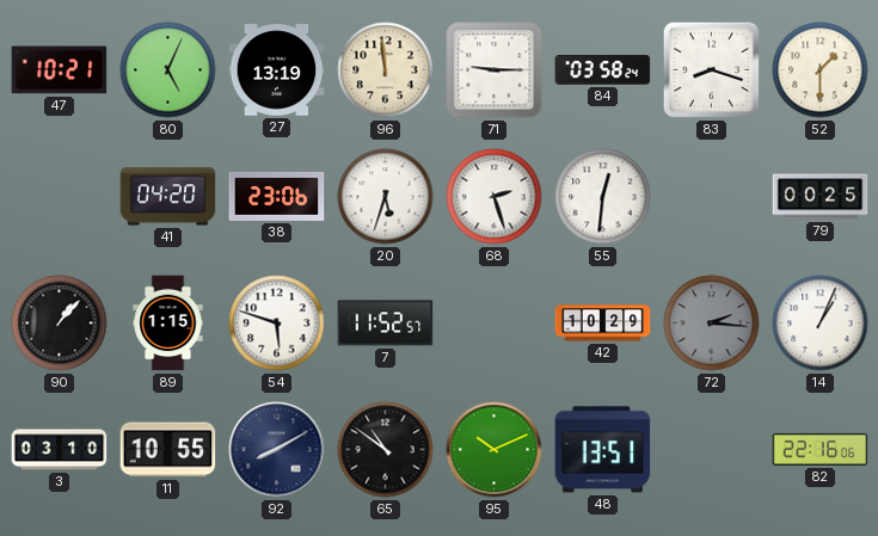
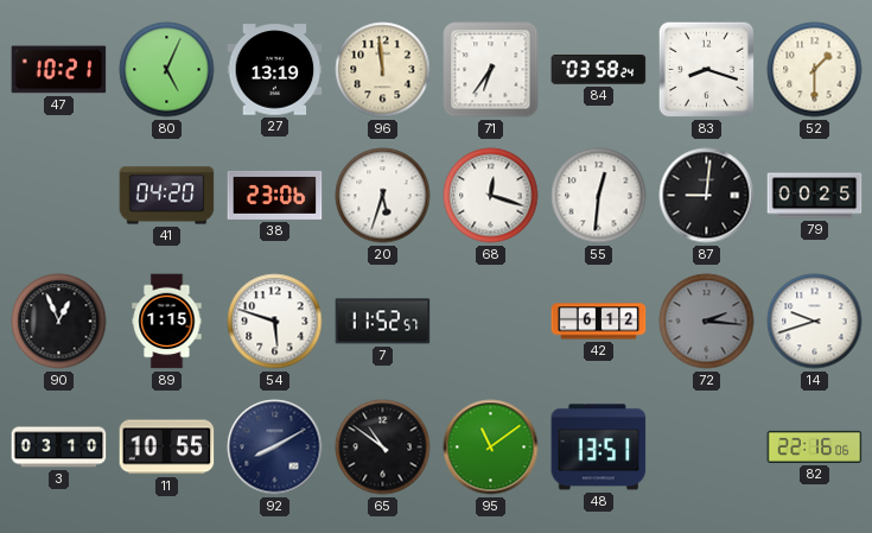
71: 9:15 -> 6:36 (491, 70)
68: 2:27 -> 12:18 (491, 196)
87: none -> 9:01 (707, 196)
90: 1:07 -> 12:56 (59, 322)
42: 10:29 -> 6:12 (599, 322)
14: 1:04 -> 9:42 (815, 322)
95: 10:11 -> 11:09 (491, 448)
